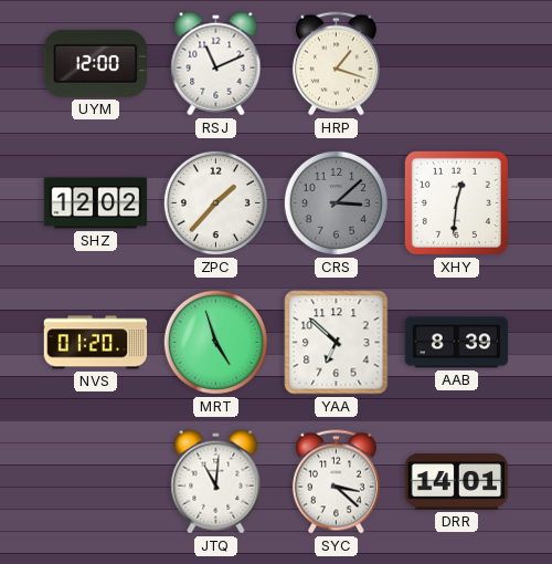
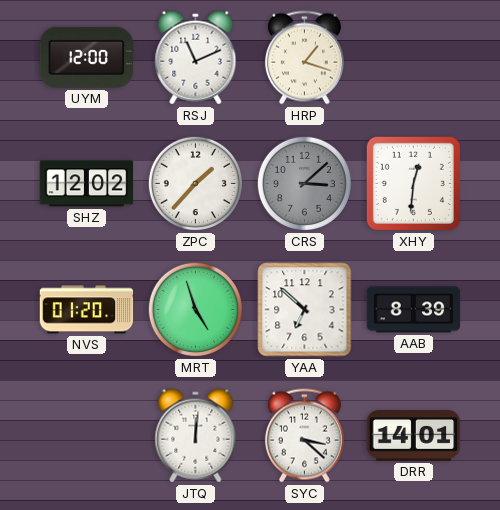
JTQ: 11:01 -> 12:01 (196, 436)
